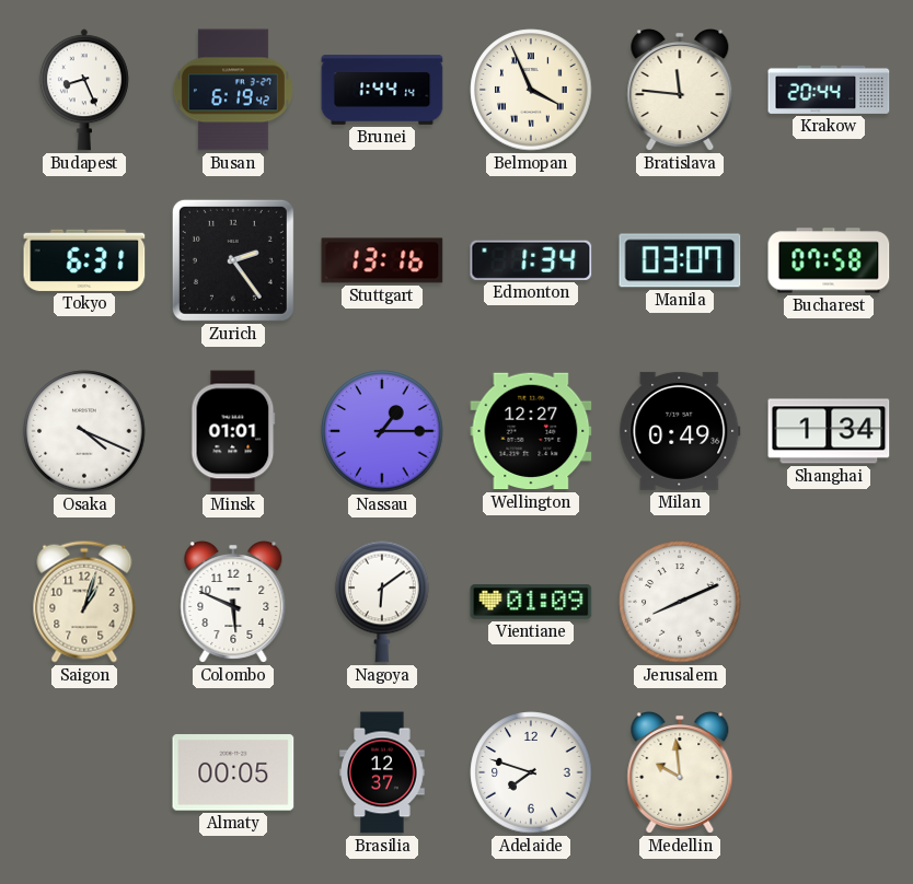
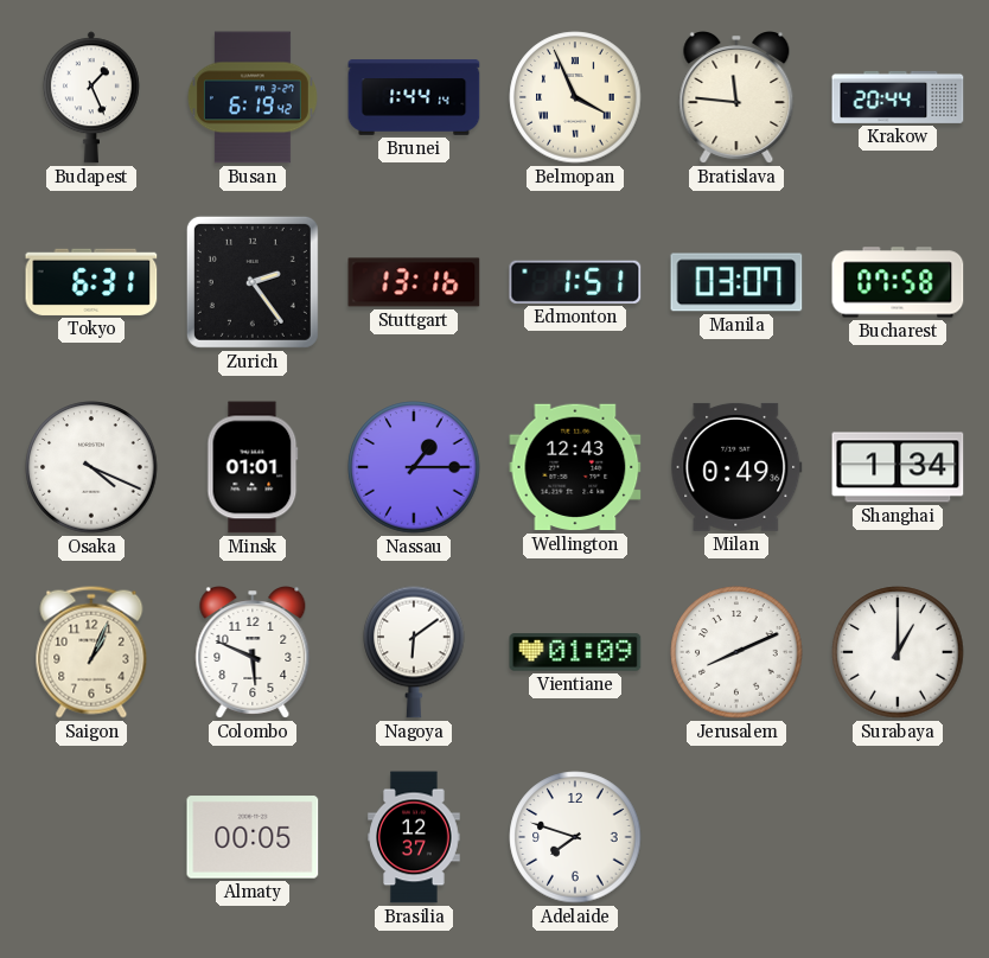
Budapest: 8:26 -> 1:26 (91, 97)
Edmonton: 1:34 -> 1:51 (575, 282)
Wellington: 12:27 -> 12:43 (575, 467)
Saigon: 1:03 -> 1:04 (91, 652)
Surabaya: none -> 1:00 (898, 652)
Medellin: 9:59 -> none (680, 774)
